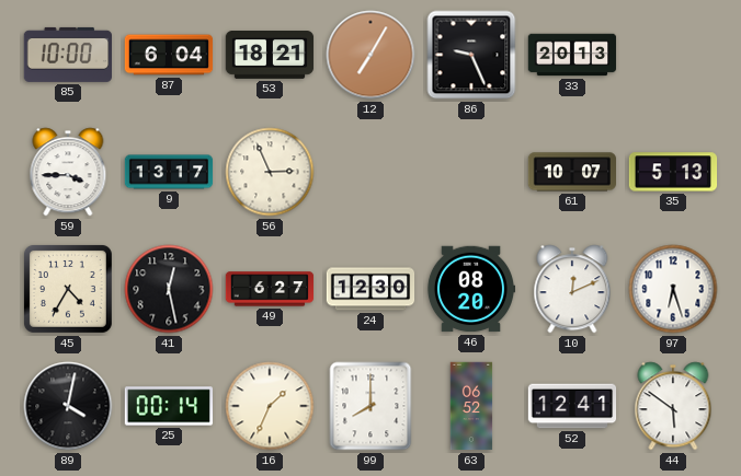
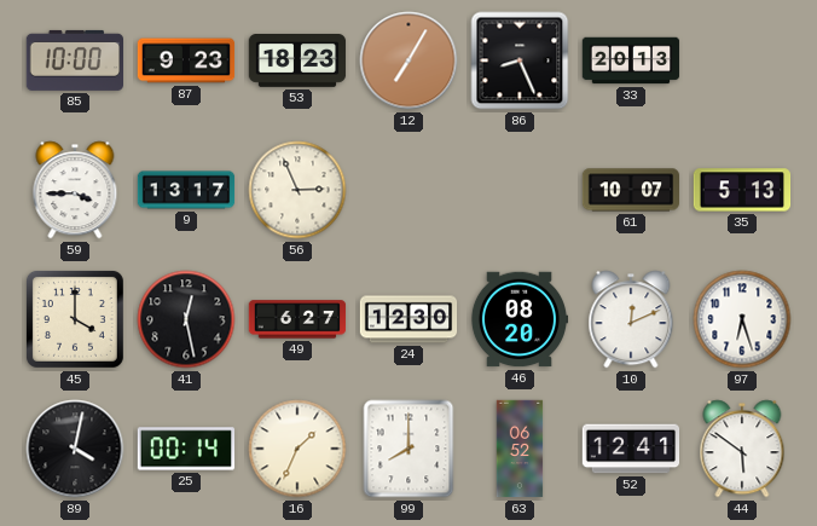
87: 6:04 -> 9:23 (186, 60)
53: 18:21 -> 18:23 (297, 62)
86: 9:26 -> 8:26 (520, 60)
45: 4:35 -> 4:00 (75, 319)
